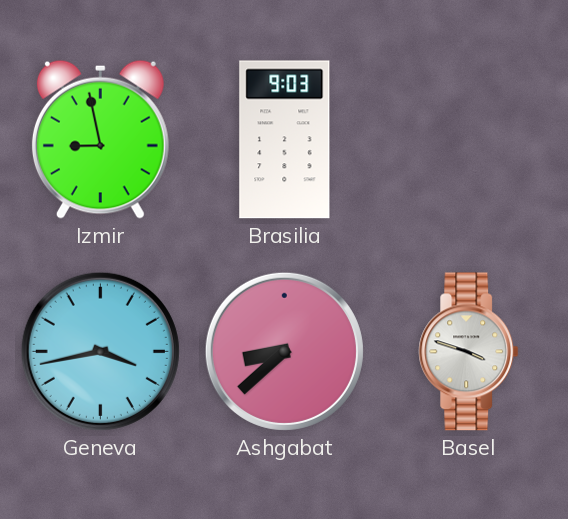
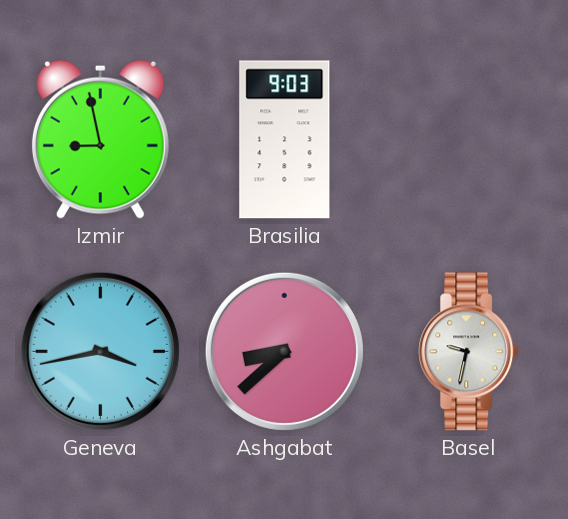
Basel: 3:48 -> 9:32 (469, 352)
